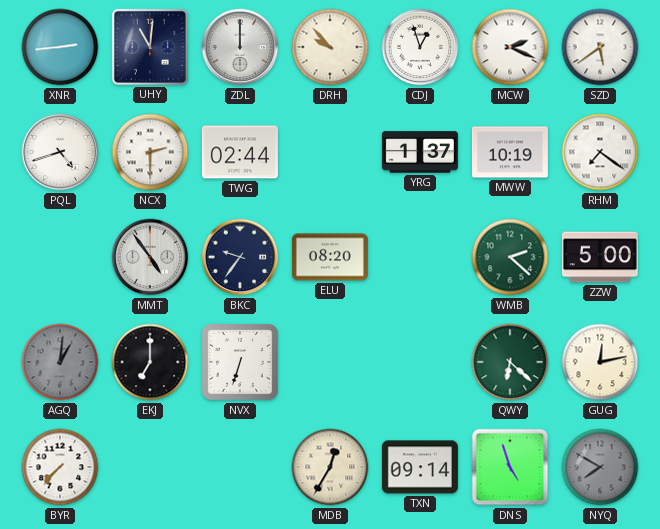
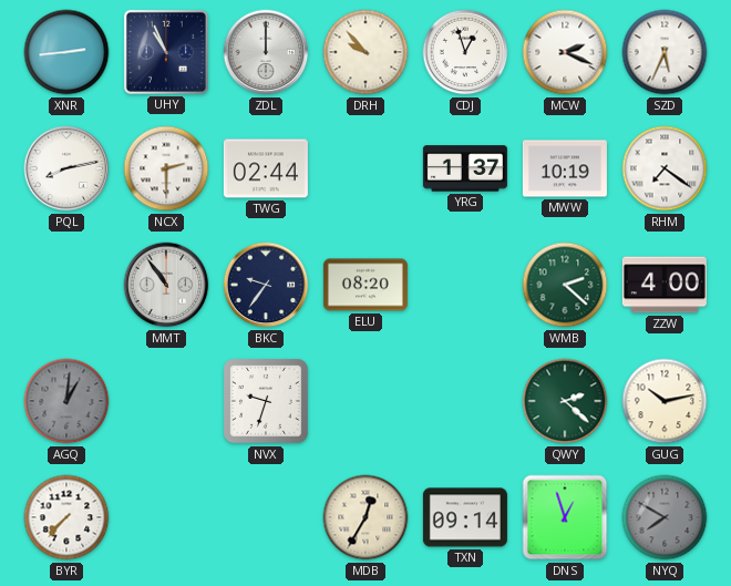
UHY: 11:01 -> 10:56 (166, 52)
SZD: 5:39 -> 5:34 (665, 52)
PQL: 4:42 -> 8:13 (66, 168)
MMT: 4:54 -> 10:54 (166, 285)
ZZW: 5:00 -> 4:00 (665, 285)
EKJ: 7:00 -> none (150, 362)
NVX: 6:33 -> 9:33 (267, 402)
QWY: 6:22 -> 2:22 (565, 401)
GUG: 12:13 -> 10:13 (665, 401)
DNS: 4:57 -> 12:57 (565, 517)
